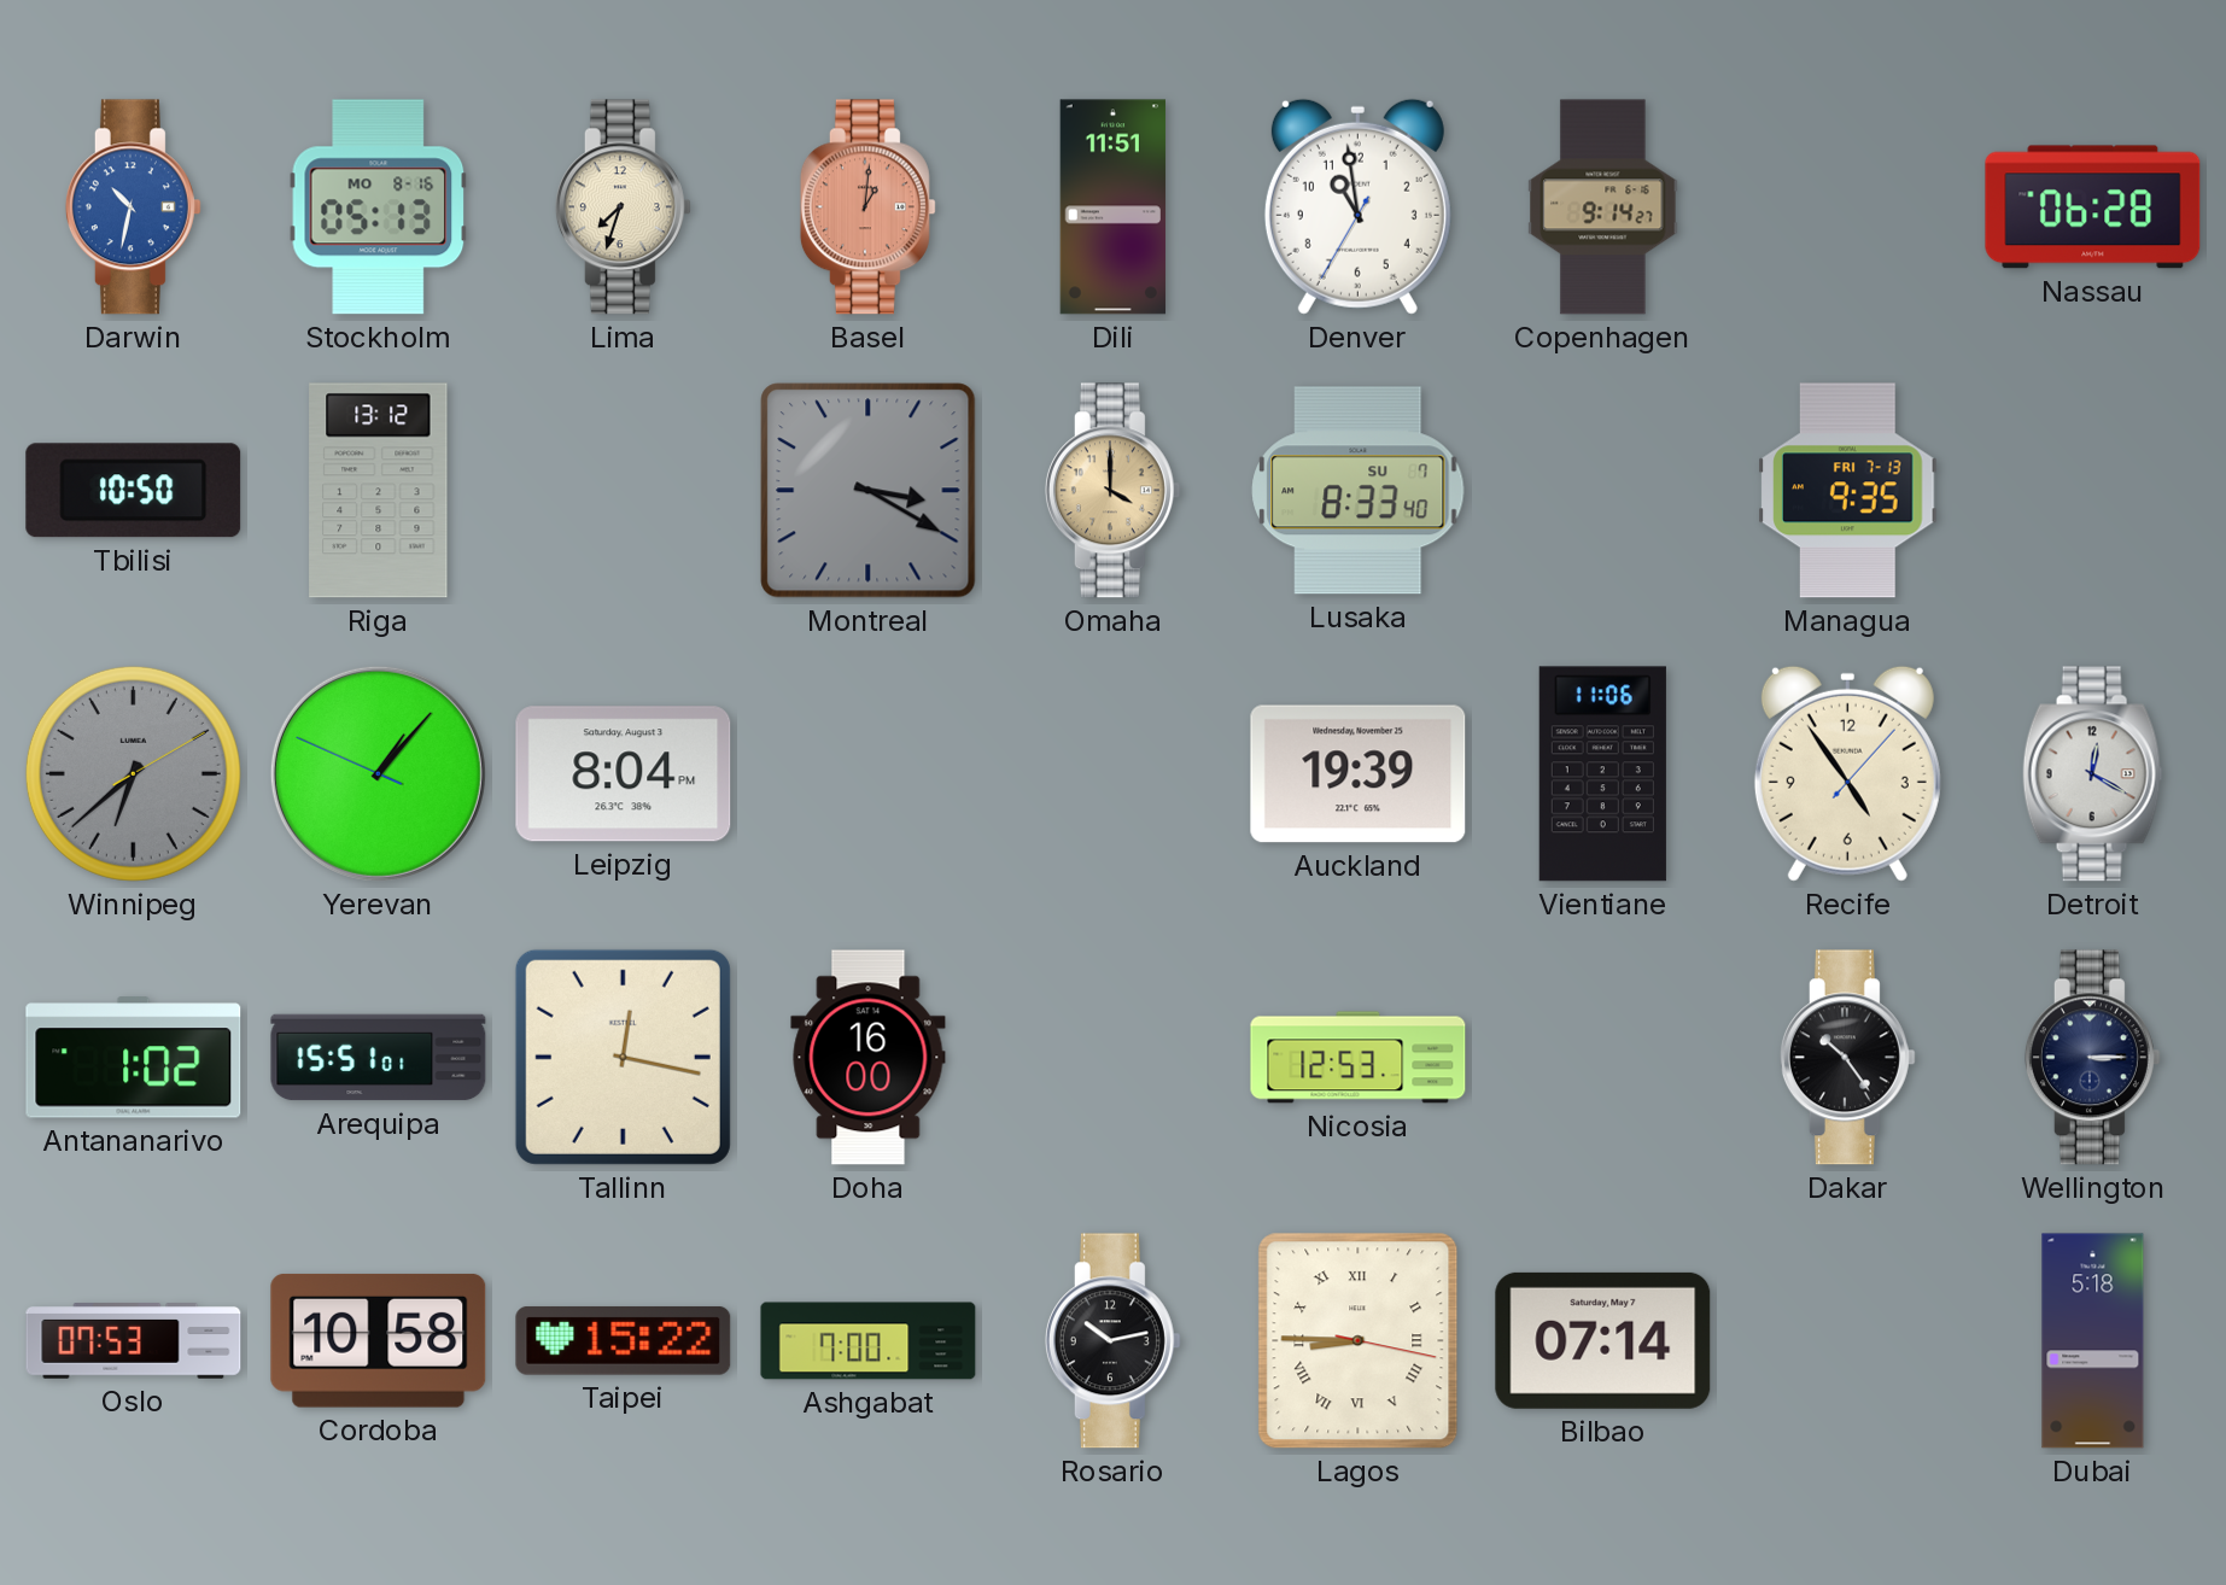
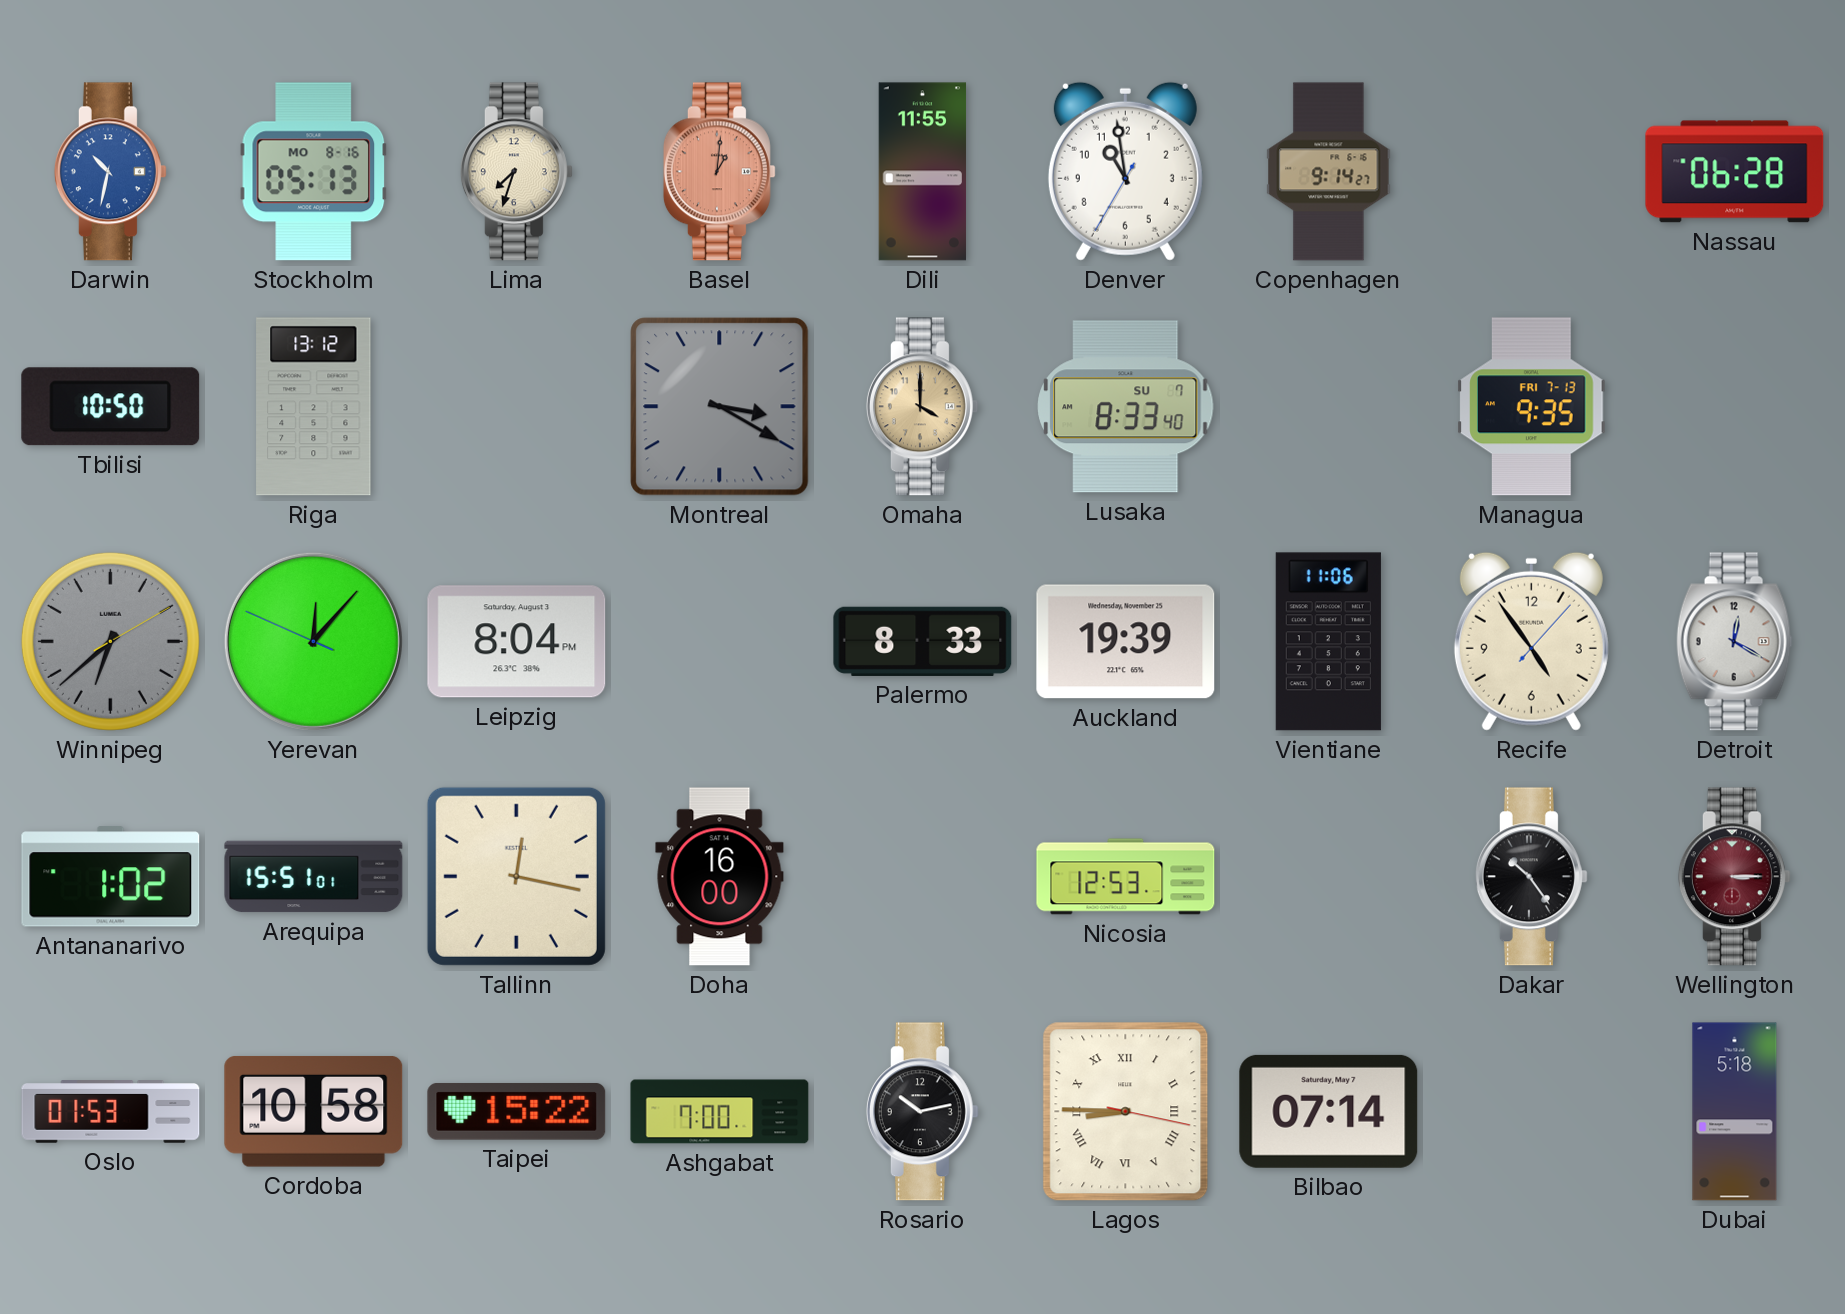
Dili: 11:51 -> 11:55 (923, 172)
Yerevan: 1:06 -> 12:06 (313, 641)
Palermo: none -> 8:33 (923, 641)
Wellington dial: navy -> burgundy (1734, 877)
Oslo: 07:53 -> 01:53 (111, 1112)
